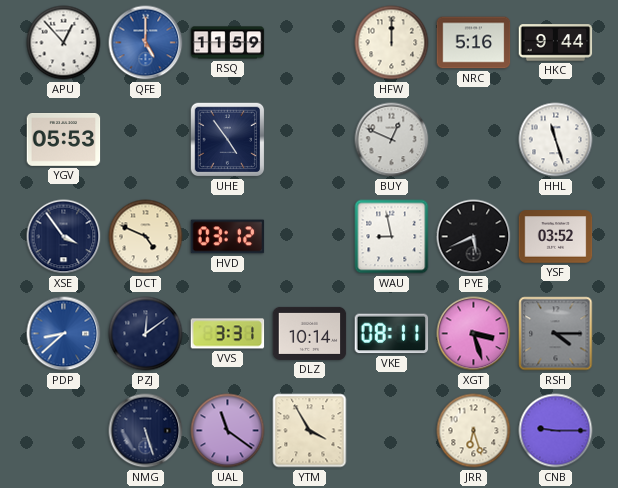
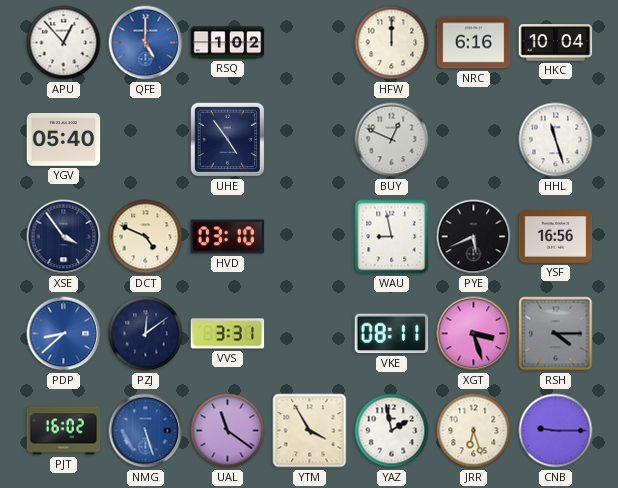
RSQ: 11:59 -> 1:02 (228, 43)
NRC: 5:16 -> 6:16 (474, 43)
HKC: 9:44 -> 10:04 (556, 43)
YGV: 05:53 -> 05:40 (64, 140)
HVD: 03:12 -> 03:10 (228, 237)
YSF: 03:52 -> 16:56 (556, 237)
DLZ: 10:14 -> none (310, 333)
PJT: none -> 16:02 (64, 431)
NMG dial: navy -> blue (146, 431)
YAZ: none -> 1:58 (392, 431)
